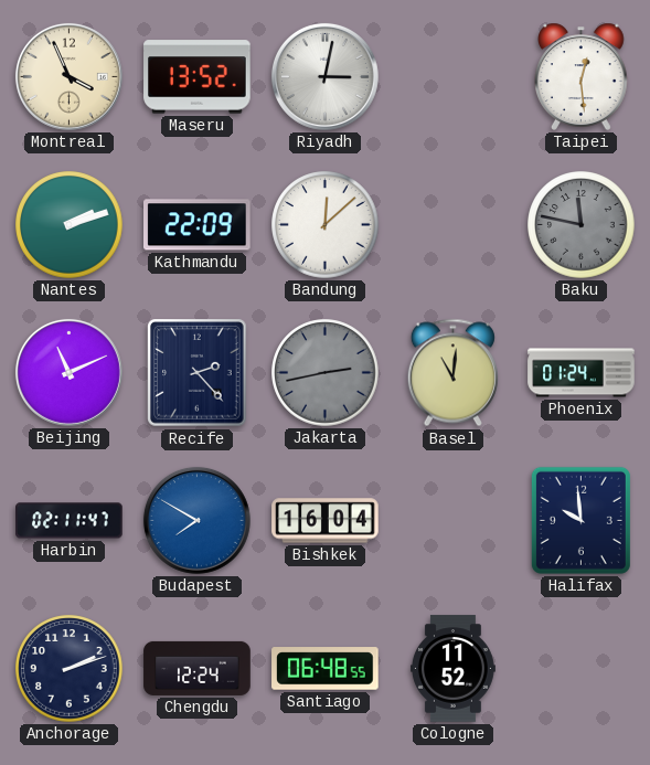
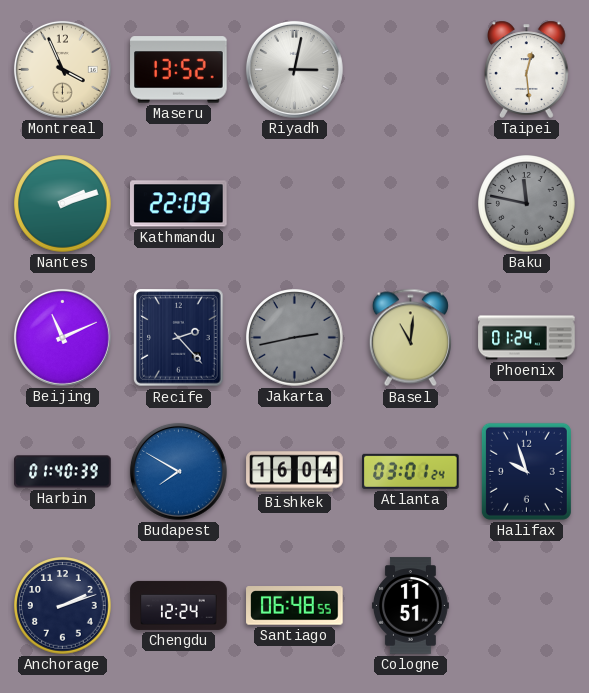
Bandung: 12:08 -> none (326, 225)
Harbin: 02:11 -> 01:40 (63, 472)
Atlanta: none -> 03:01 (411, 471)
Halifax: 9:59 -> 9:57 (526, 471)
Cologne: 11:52 -> 11:51 (410, 606)
